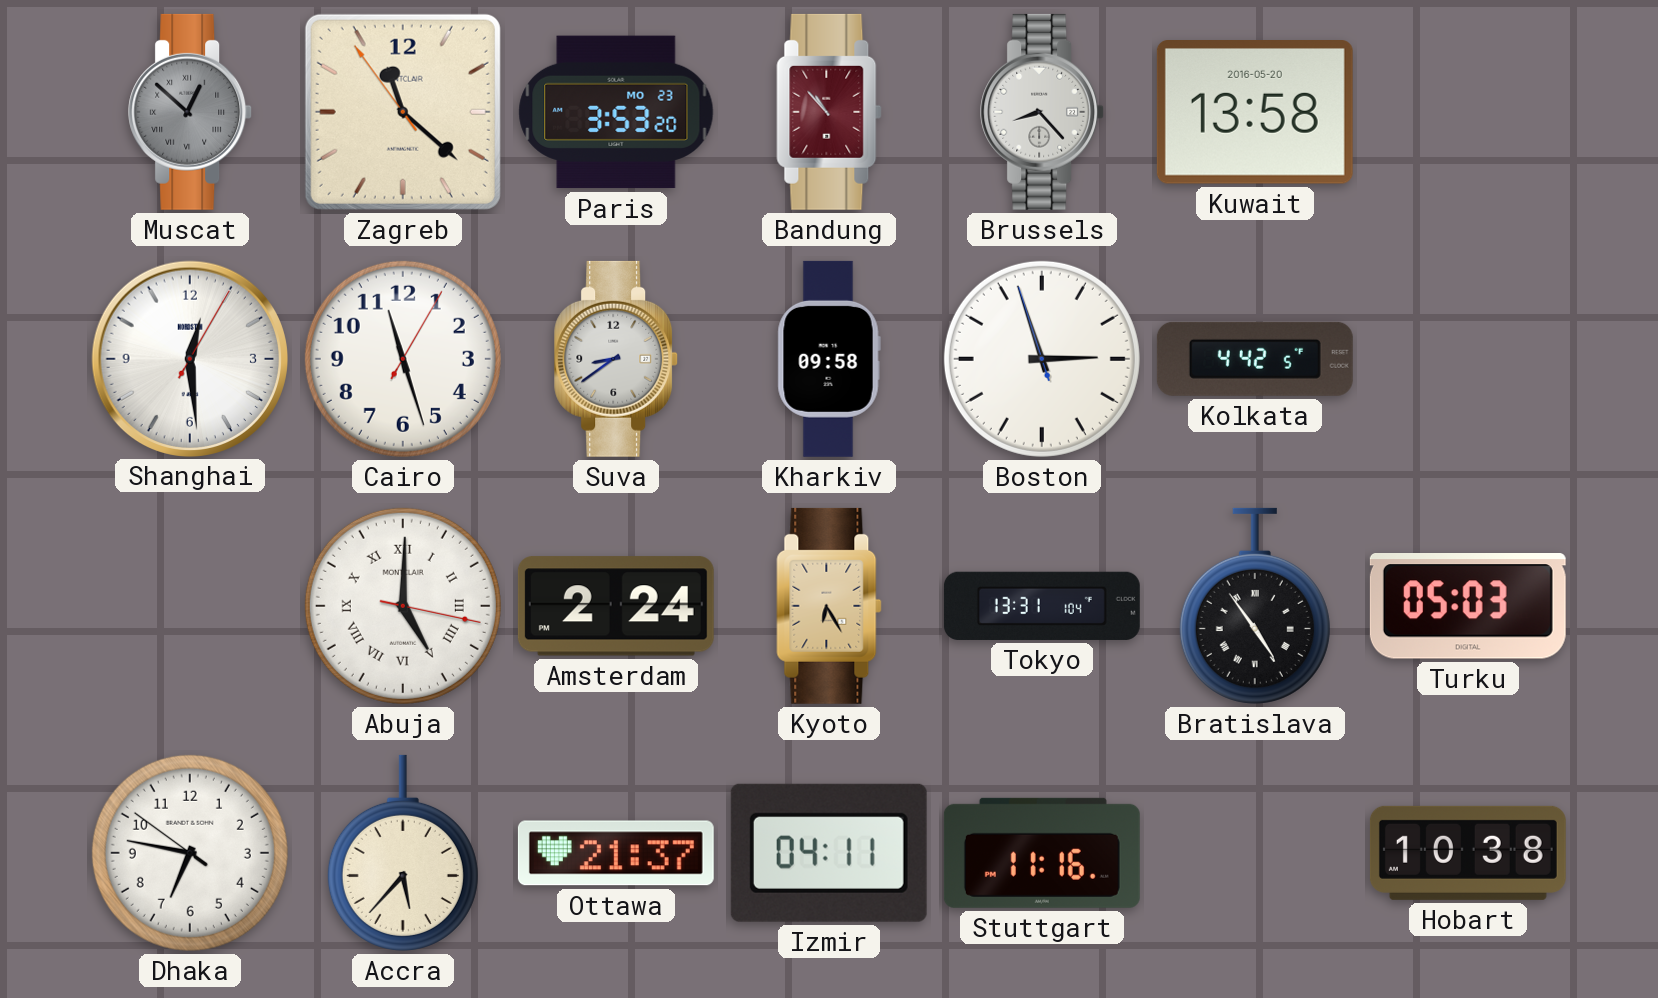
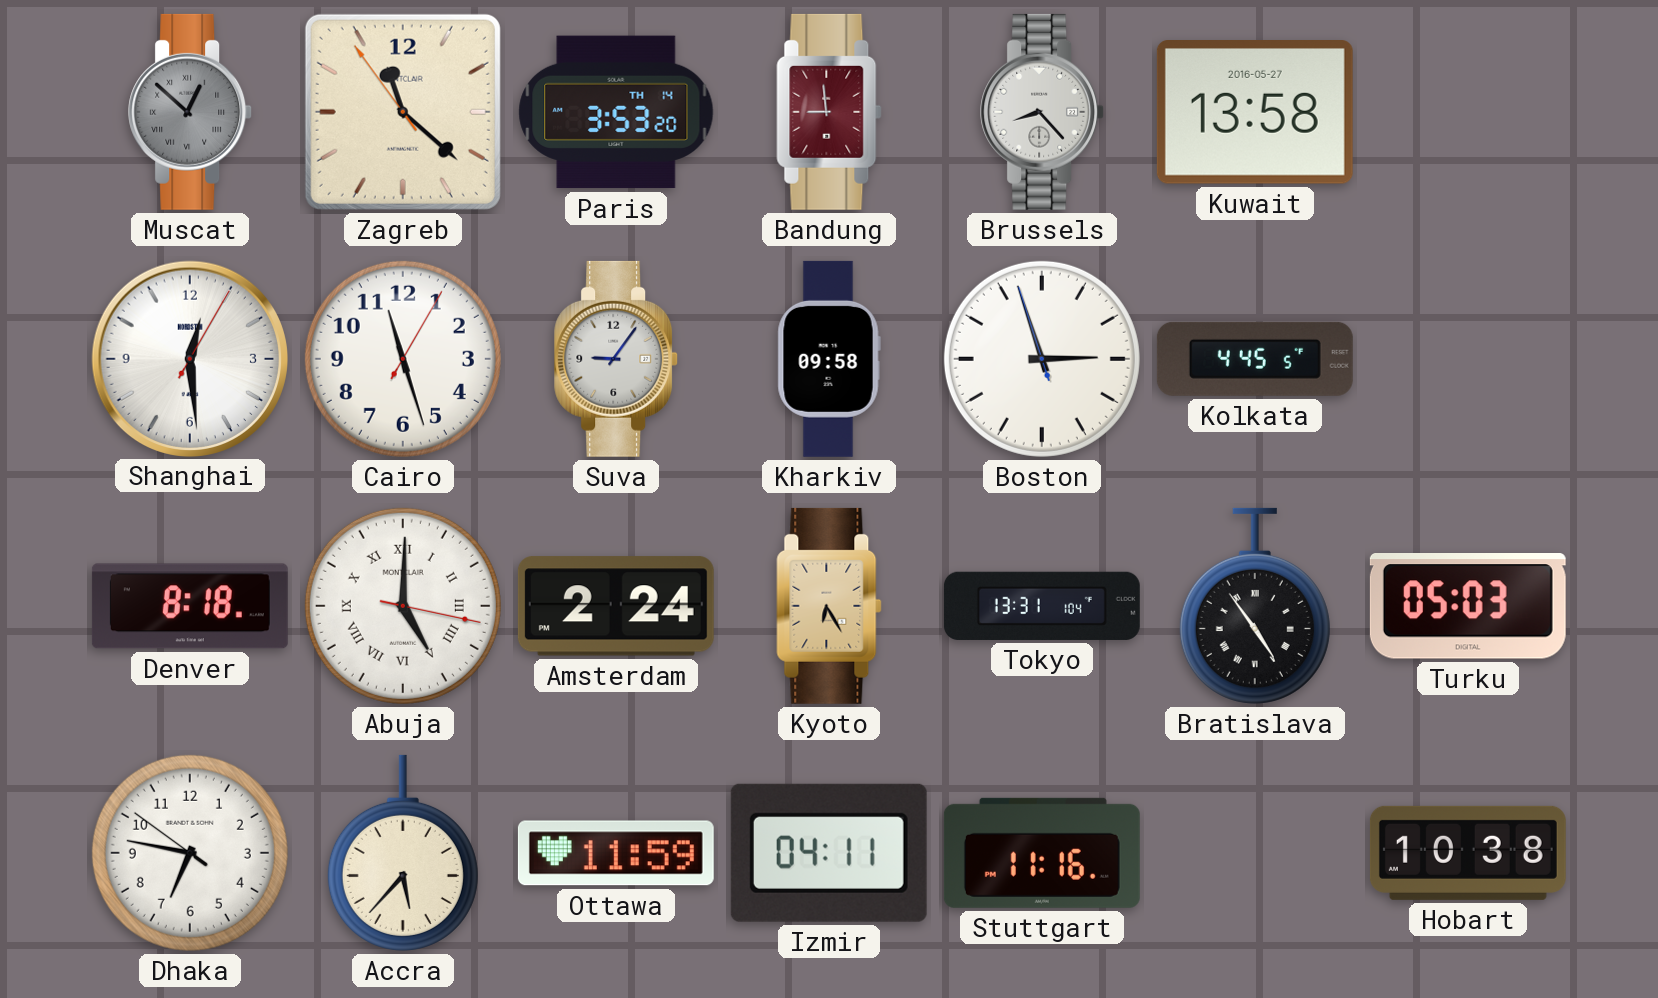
Paris date: MO 23 -> TH 14 (616, 112)
Bandung: 10:53 -> 8:59 (829, 112)
Kuwait date: 2016-05-20 -> 2016-05-27 (1255, 113)
Suva: 8:39 -> 9:06 (617, 359)
Kolkata: 4:42 -> 4:45 (1255, 359)
Denver: none -> 8:18 (190, 606)
Ottawa: 21:37 -> 11:59 (616, 853)
